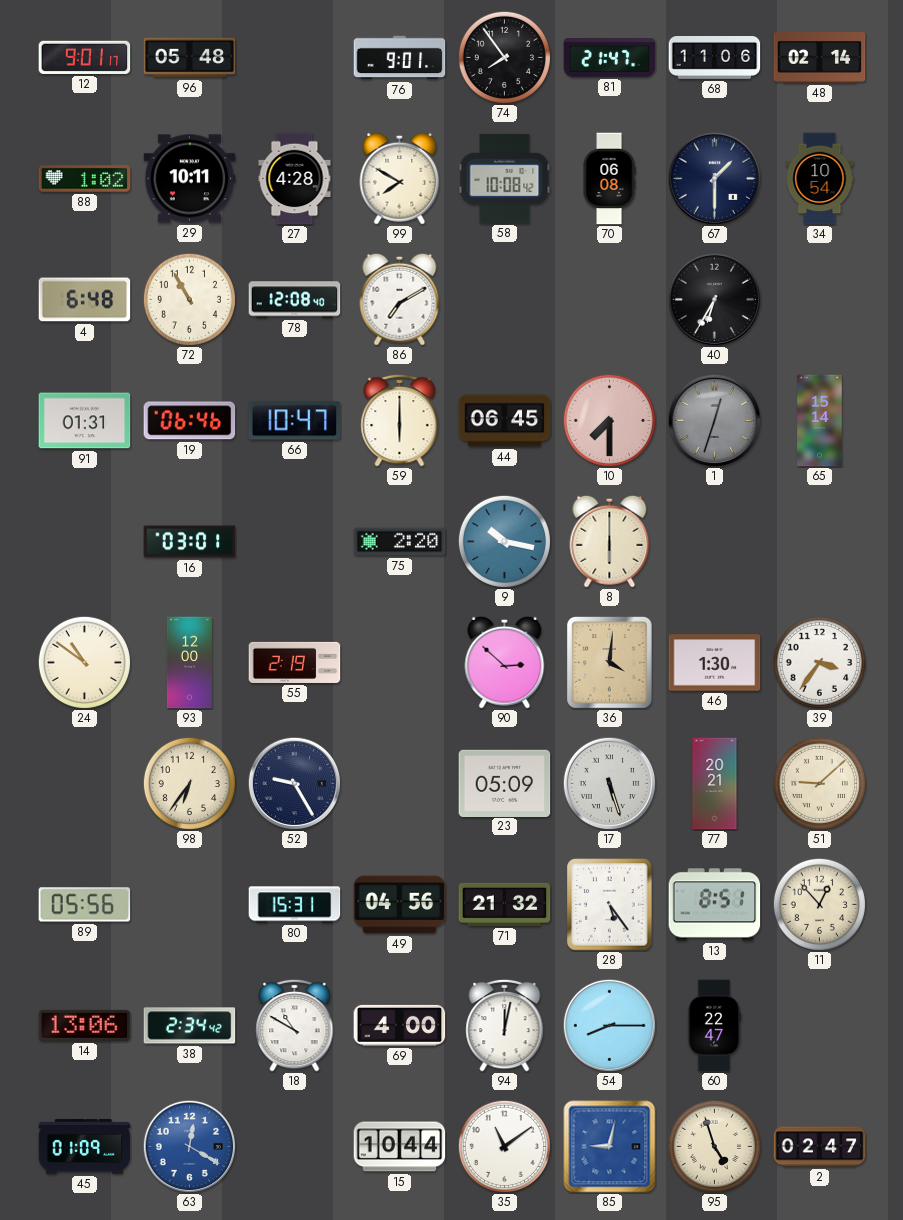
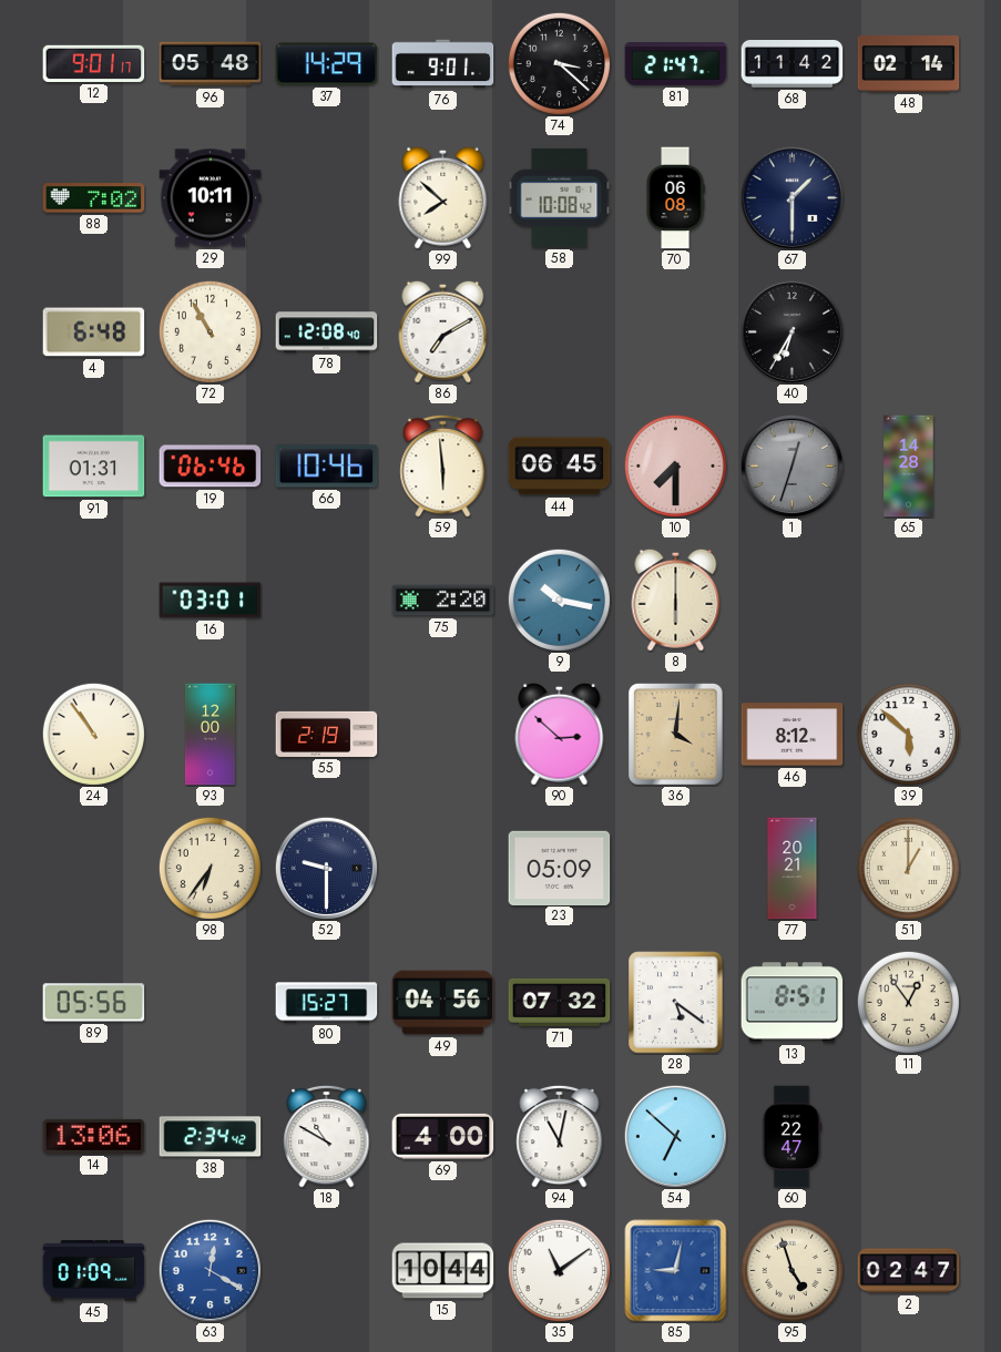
37: none -> 14:29 (327, 64)
74: 7:54 -> 3:22 (559, 63)
68: 11:06 -> 11:42 (793, 64)
88: 1:02 -> 7:02 (94, 198)
27: 4:28 -> none (295, 179)
99: 7:50 -> 7:52 (443, 197)
34: 10:54 -> none (820, 179)
66: 10:47 -> 10:46 (327, 467)
59: 6:00 -> 5:59 (443, 465)
65: 15:14 -> 14:28 (909, 467)
24: 10:51 -> 10:54 (93, 734)
46: 1:30 -> 8:12 (793, 735)
39: 3:36 -> 5:52 (908, 734)
52: 9:25 -> 9:30 (326, 868)
17: 5:27 -> none (609, 783)
51: 9:08 -> 1:00 (908, 868)
80: 15:31 -> 15:27 (327, 1003)
71: 21:32 -> 07:32 (560, 1002)
28: 5:24 -> 5:21 (676, 1003)
11: 12:53 -> 12:54 (908, 1002)
94: 12:02 -> 11:02 (560, 1136)
54: 8:15 -> 6:52 (675, 1136)
